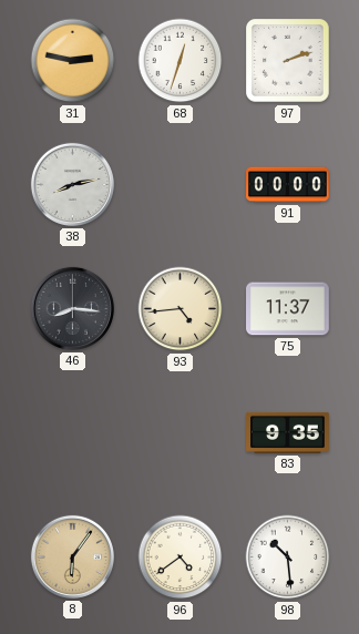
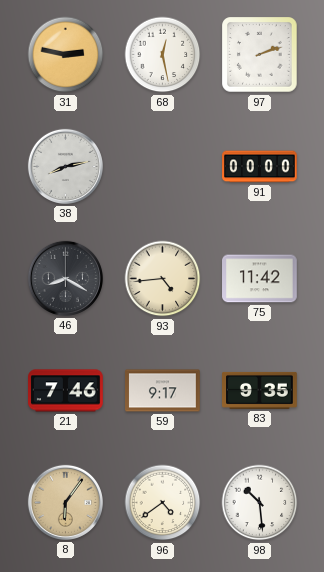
68: 12:33 -> 12:28 (163, 55)
46: 8:16 -> 8:20 (65, 278)
75: 11:37 -> 11:42 (260, 279)
21: none -> 7:46 (66, 391)
59: none -> 9:17 (163, 391)
